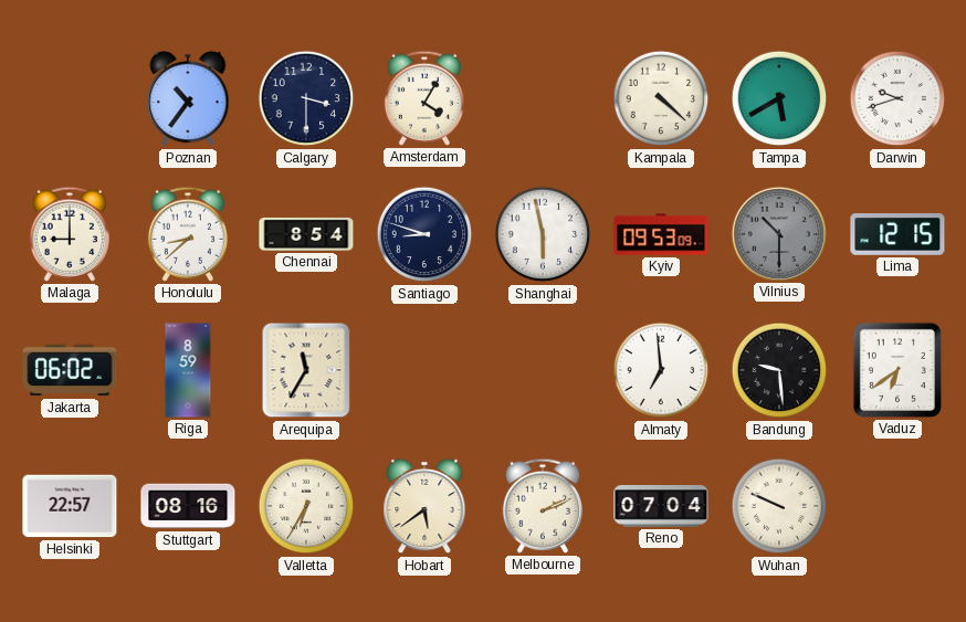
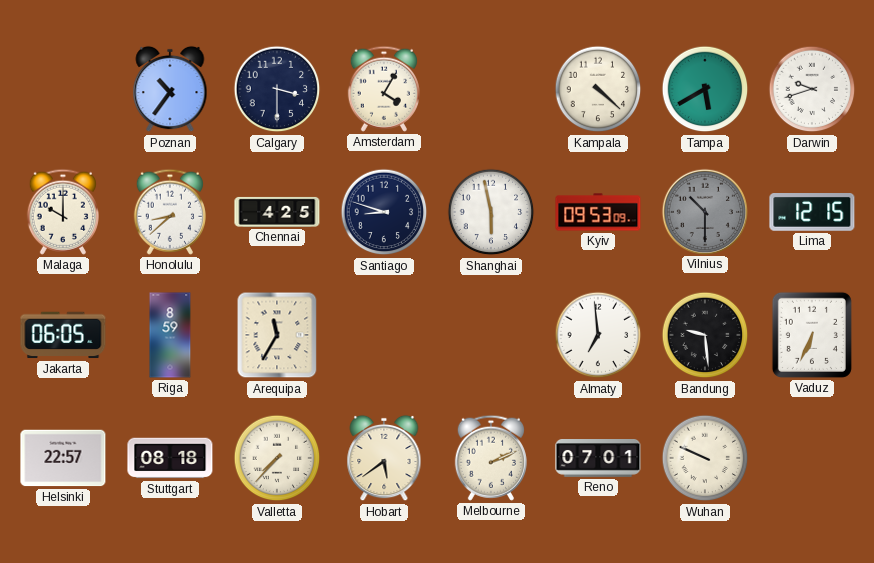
Malaga: 9:00 -> 10:00 (62, 212)
Chennai: 8:54 -> 4:25 (277, 212)
Jakarta: 06:02 -> 06:05 (63, 335)
Vaduz: 6:39 -> 6:34 (812, 335)
Stuttgart: 08:16 -> 08:18 (170, 458)
Valletta: 6:35 -> 7:37 (277, 458)
Reno: 07:04 -> 07:01 (598, 459)
